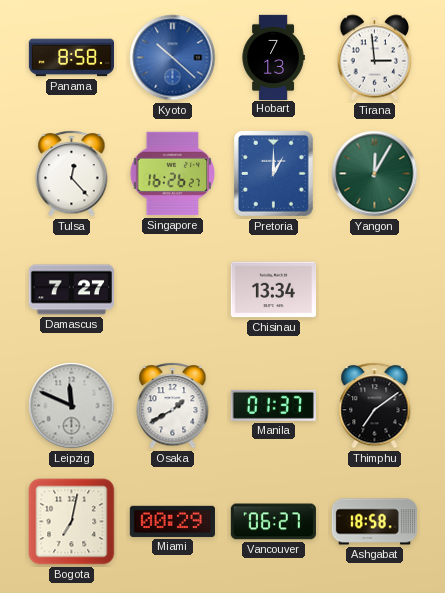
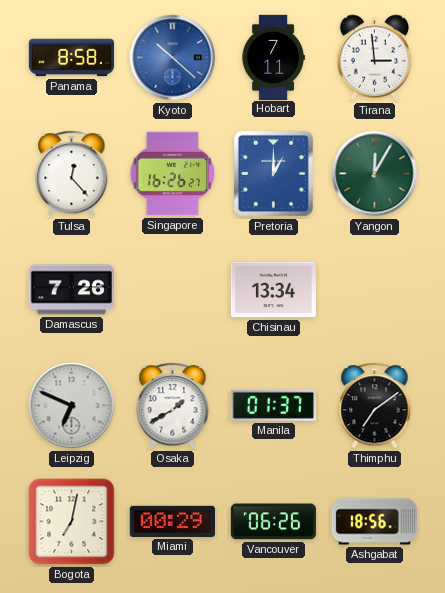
Hobart: 7:13 -> 7:11 (273, 57)
Damascus: 7:27 -> 7:26 (71, 290)
Leipzig: 11:49 -> 6:49 (72, 406)
Vancouver: 06:27 -> 06:26 (273, 522)
Ashgabat: 18:58 -> 18:56 (374, 522)
